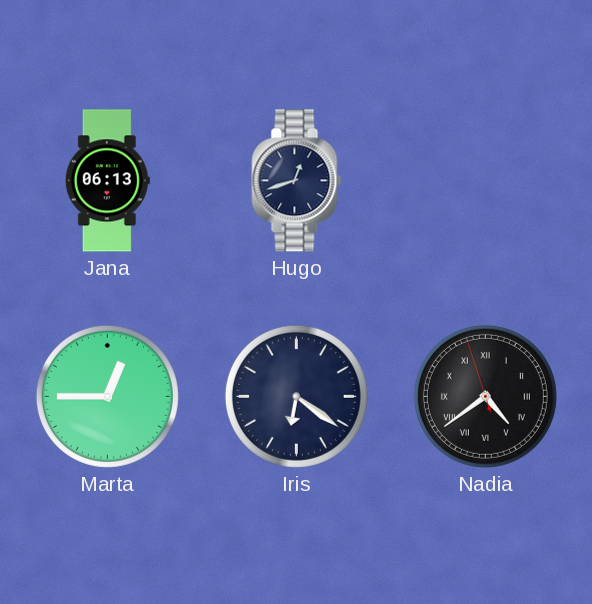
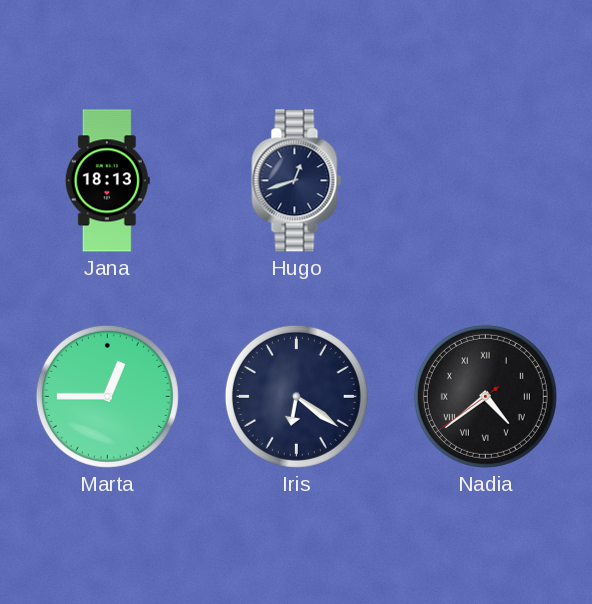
Jana: 06:13 -> 18:13 (107, 181)
Nadia: 4:38:57 -> 4:38:39 (485, 396)
